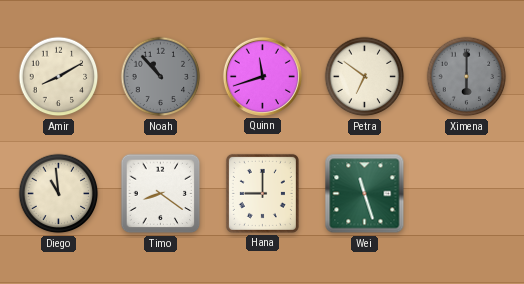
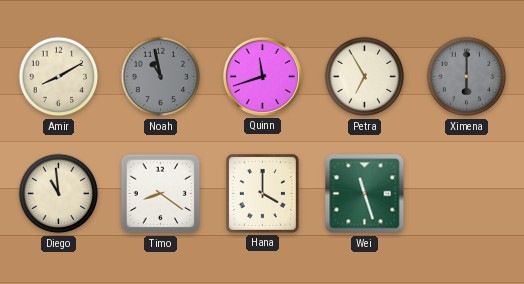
Noah: 10:53 -> 10:58 (161, 77)
Petra: 6:51 -> 6:55 (365, 77)
Hana: 9:00 -> 4:00 (262, 193)
